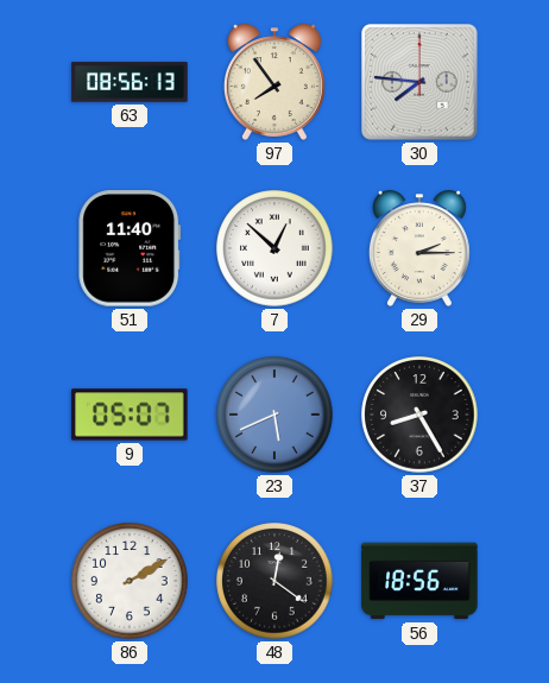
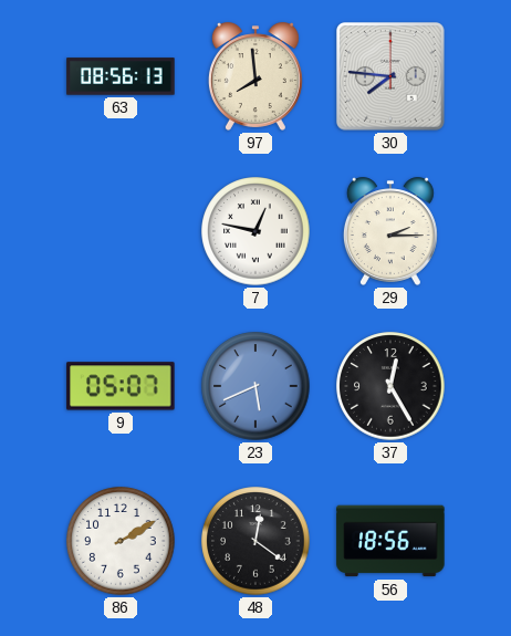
97: 7:54 -> 7:59 (255, 76)
51: 11:40 -> none (130, 248)
7: 12:52 -> 12:47 (255, 231)
37: 8:25 -> 12:25 (390, 386)
